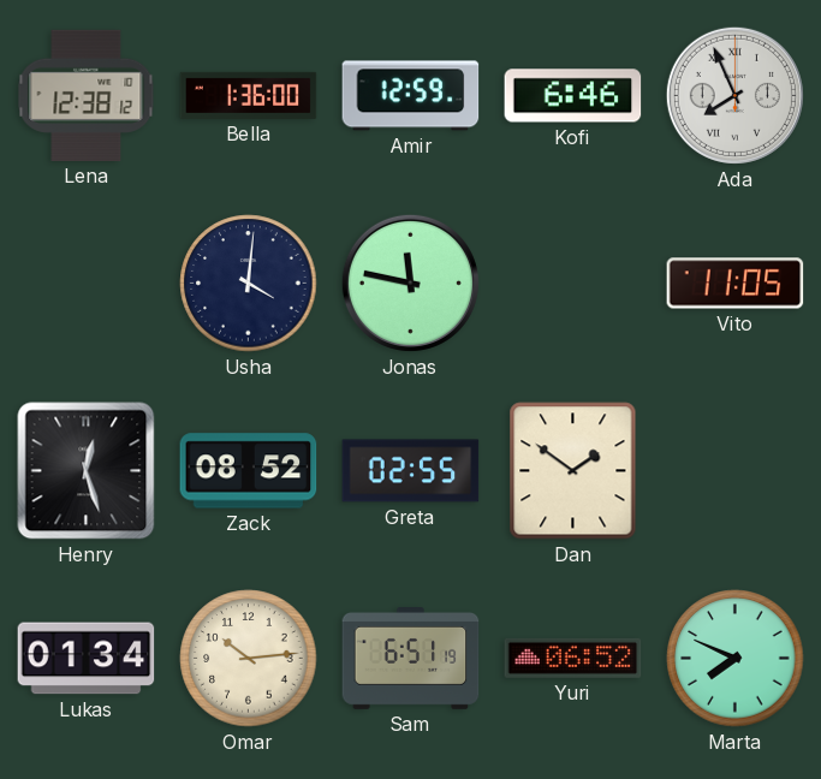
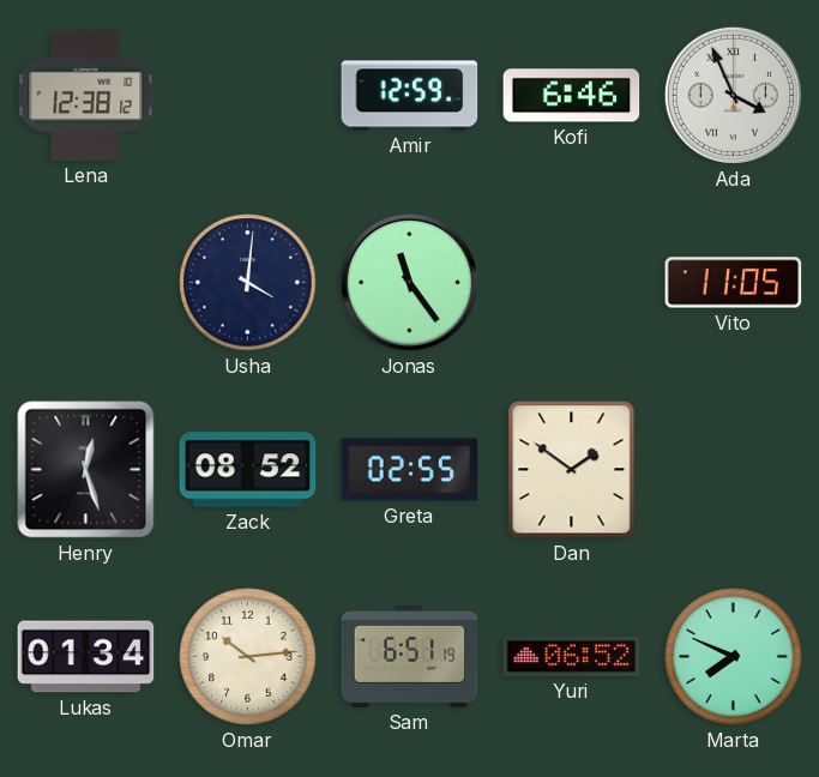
Bella: 1:36 -> none (249, 95)
Ada: 7:56 -> 3:56 (733, 95)
Jonas: 11:47 -> 11:24 (409, 282)
